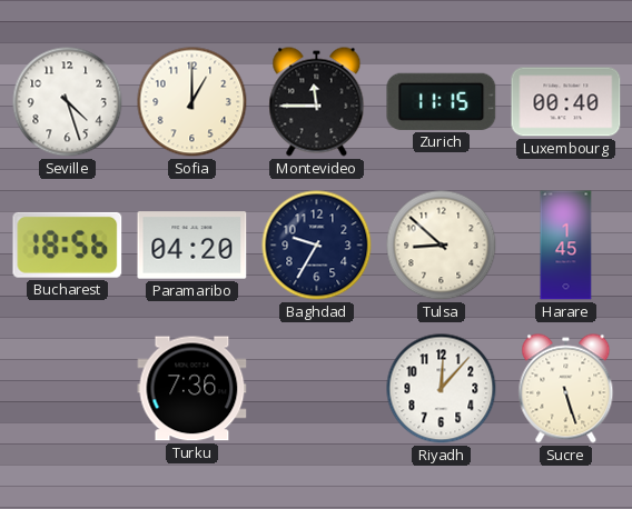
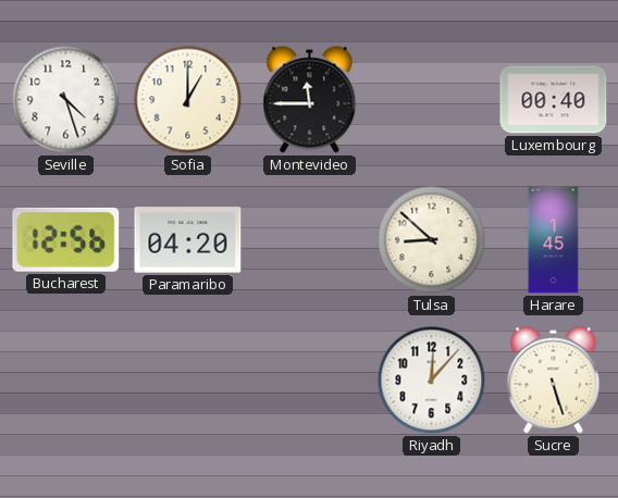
Zurich: 11:15 -> none (442, 101)
Bucharest: 18:56 -> 12:56 (66, 239)
Baghdad: 9:35 -> none (317, 246)
Turku: 7:36 -> none (192, 389)
